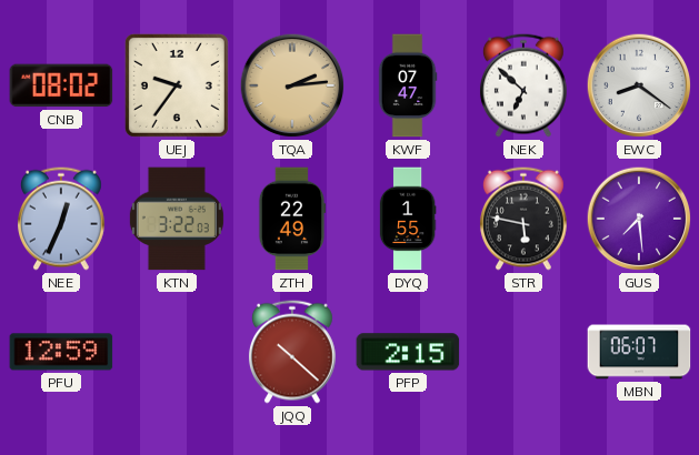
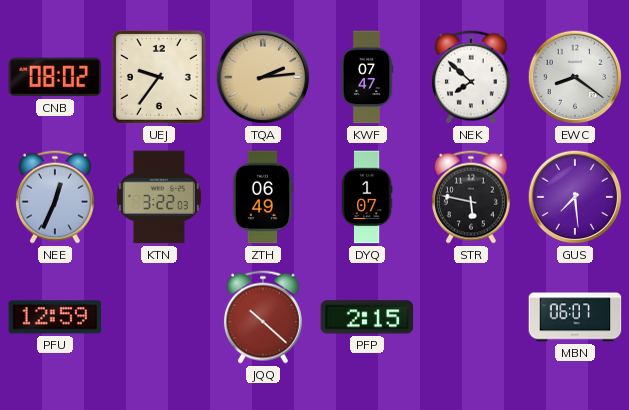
NEK: 6:52 -> 7:52 (471, 77)
ZTH: 22:49 -> 06:49 (263, 197)
DYQ: 1:55 -> 1:07 (367, 197)
